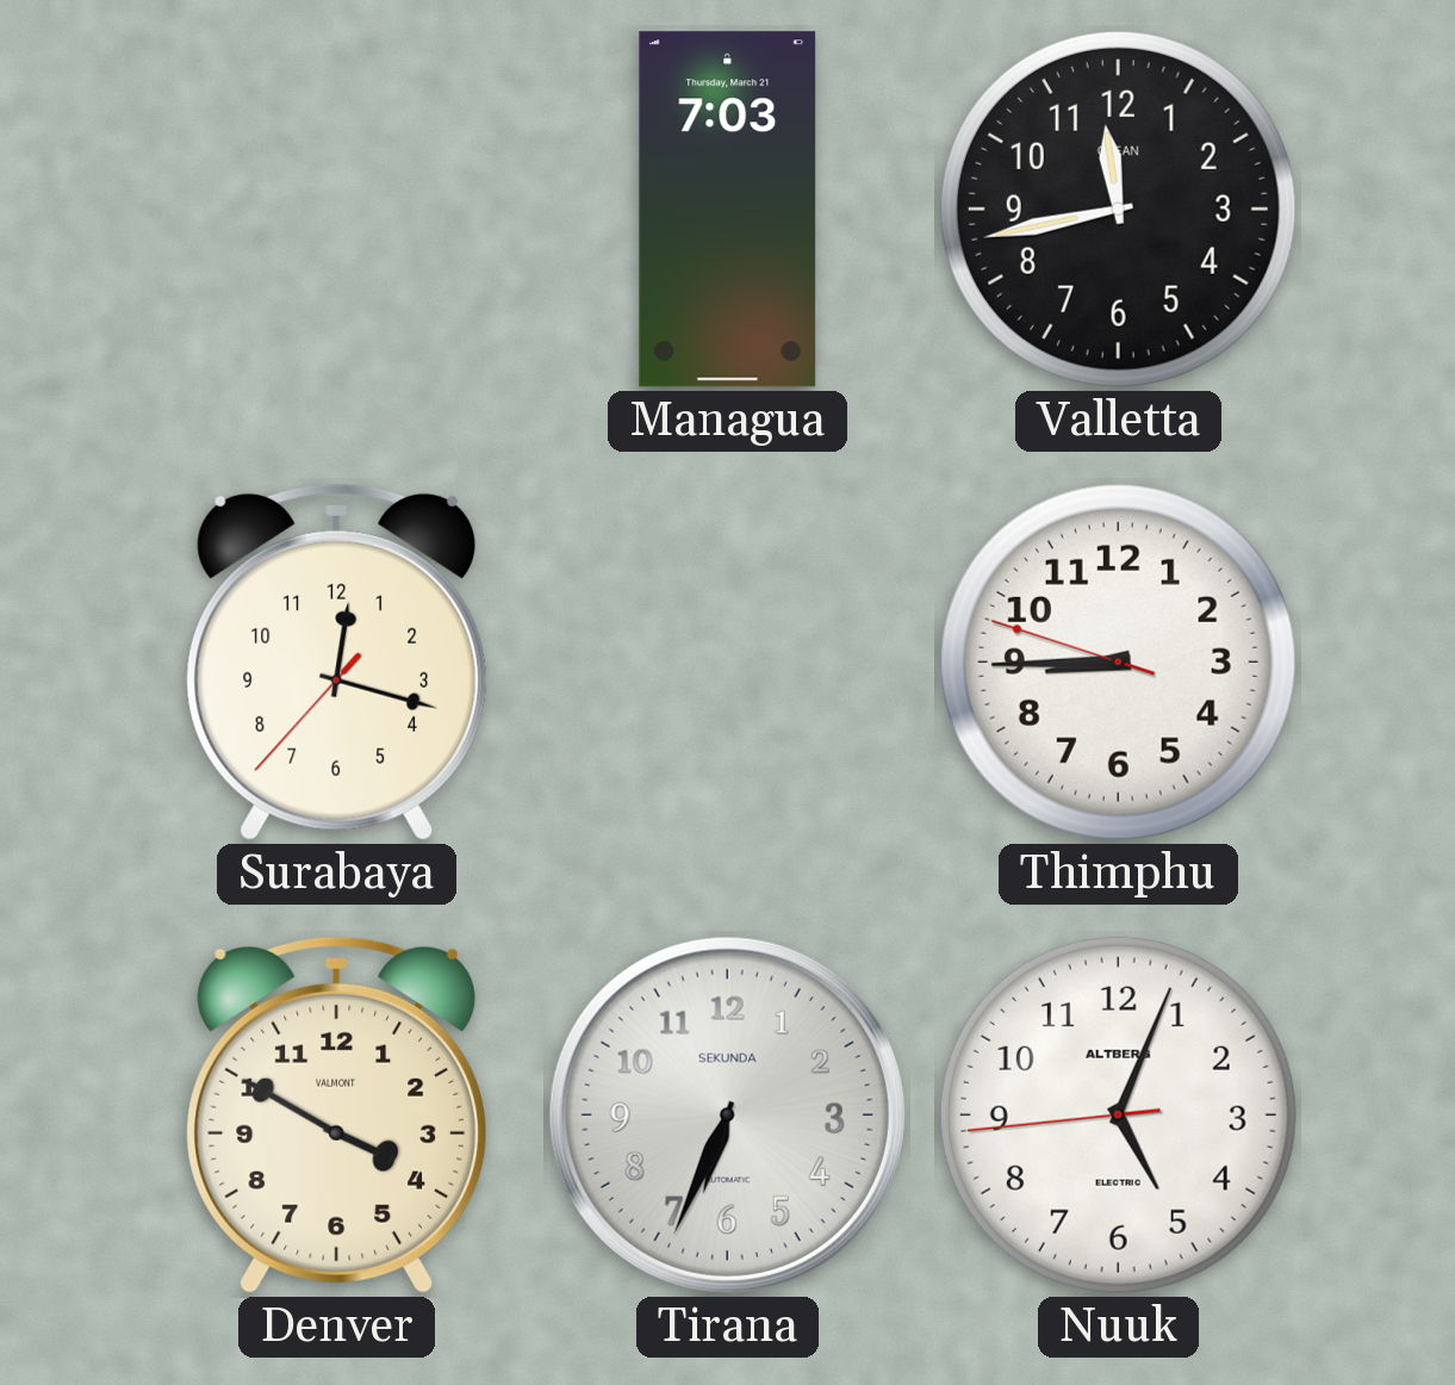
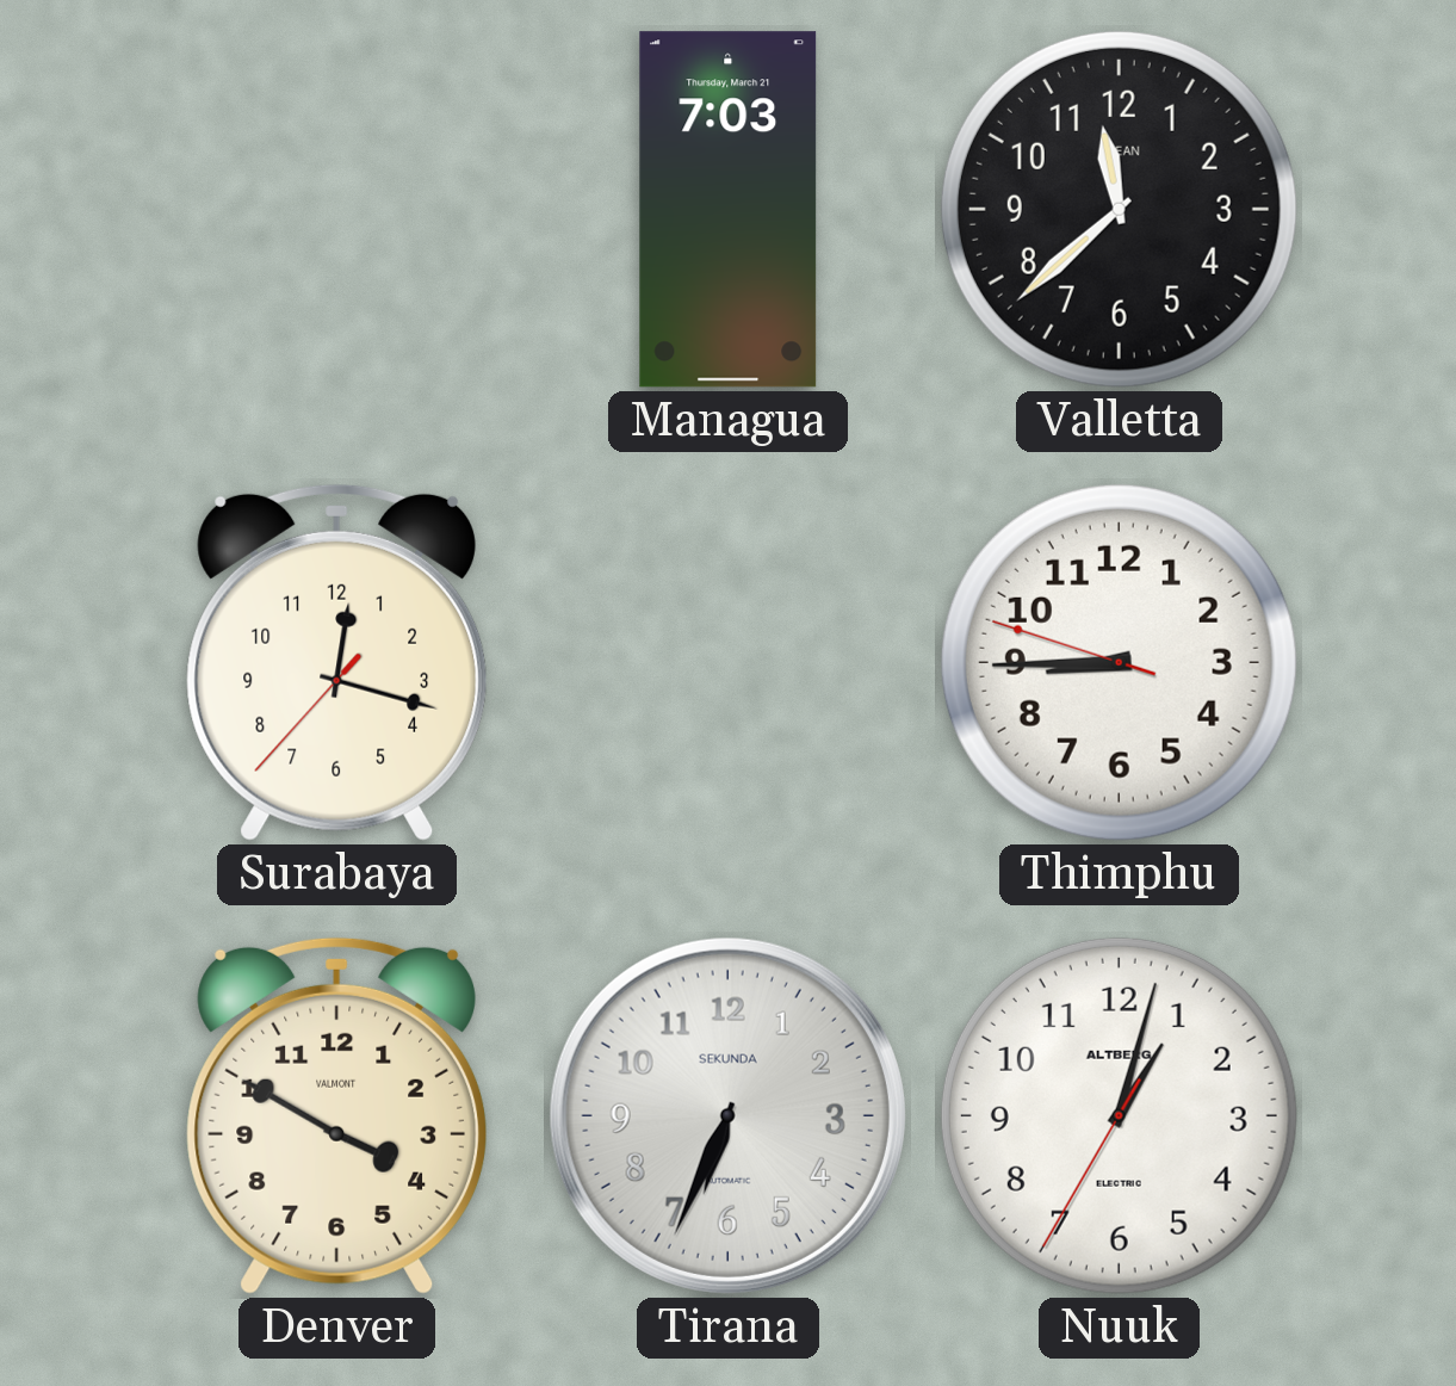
Valletta: 11:43 -> 11:38 (1119, 209)
Nuuk: 5:03 -> 1:02 (1119, 1115)
